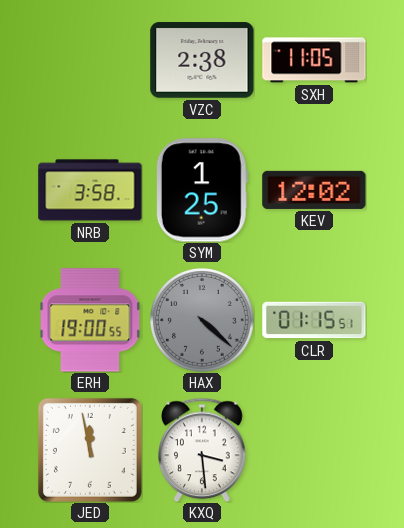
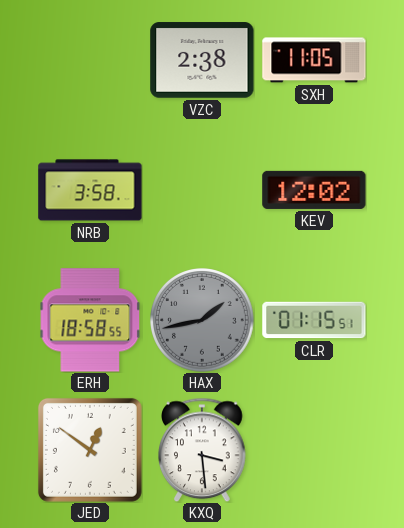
SYM: 1:25 -> none (202, 190)
ERH: 19:00 -> 18:58 (90, 320)
HAX: 4:22 -> 1:43 (203, 321)
JED: 11:58 -> 12:51 (90, 450)
